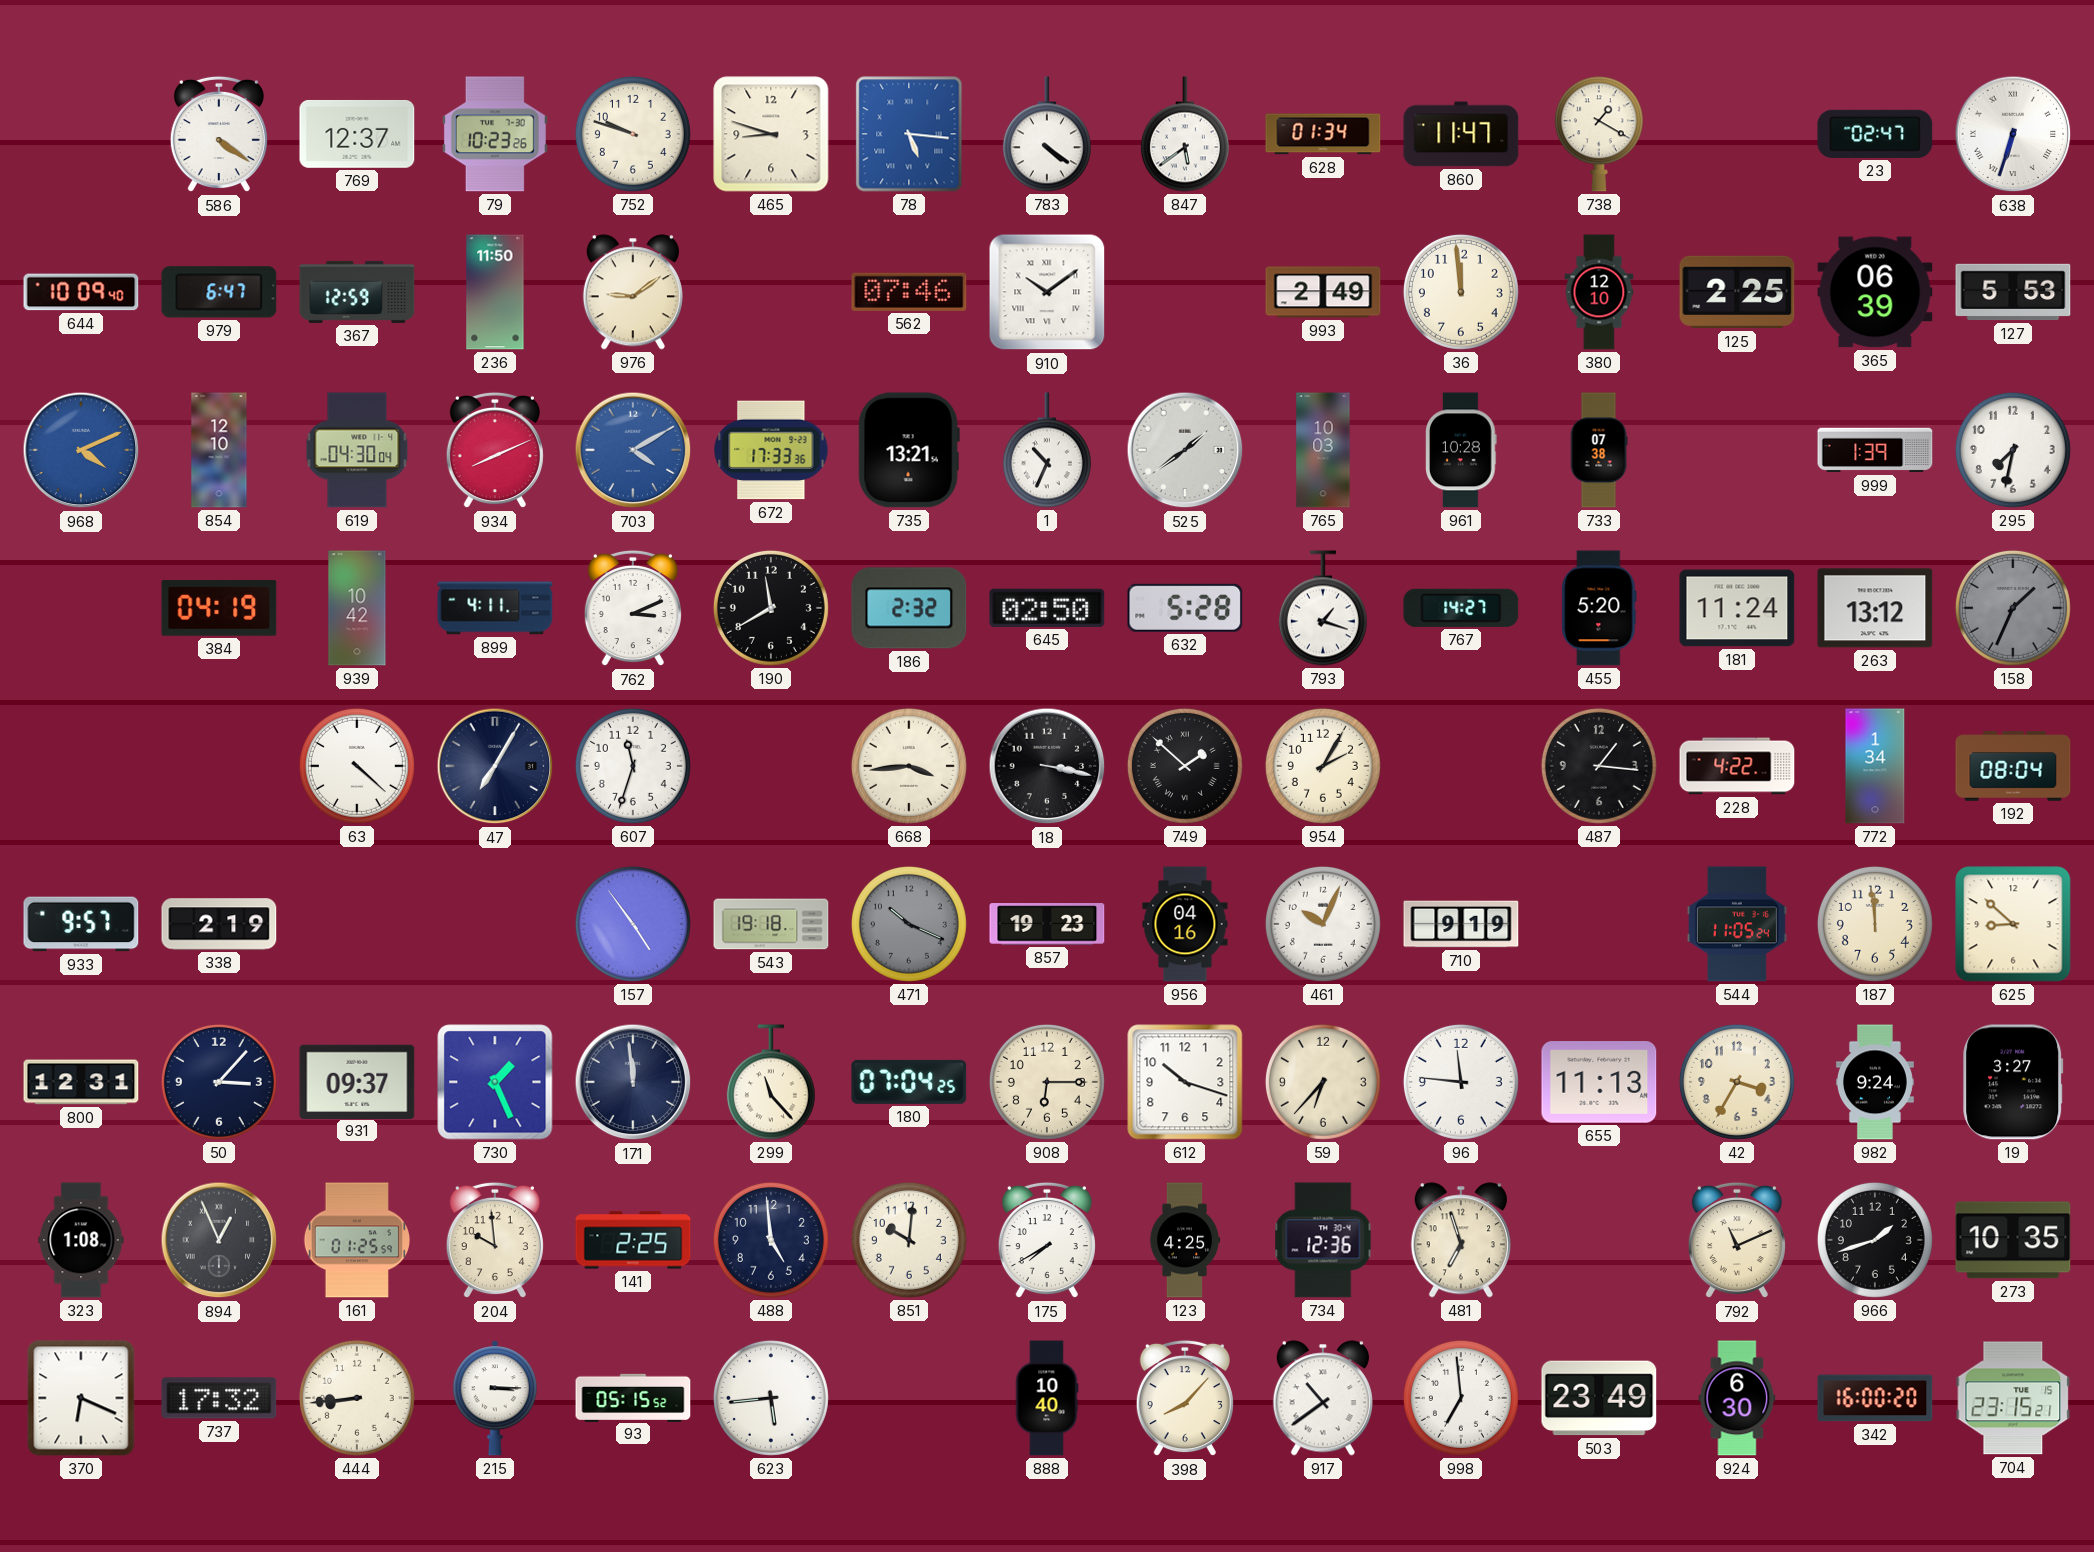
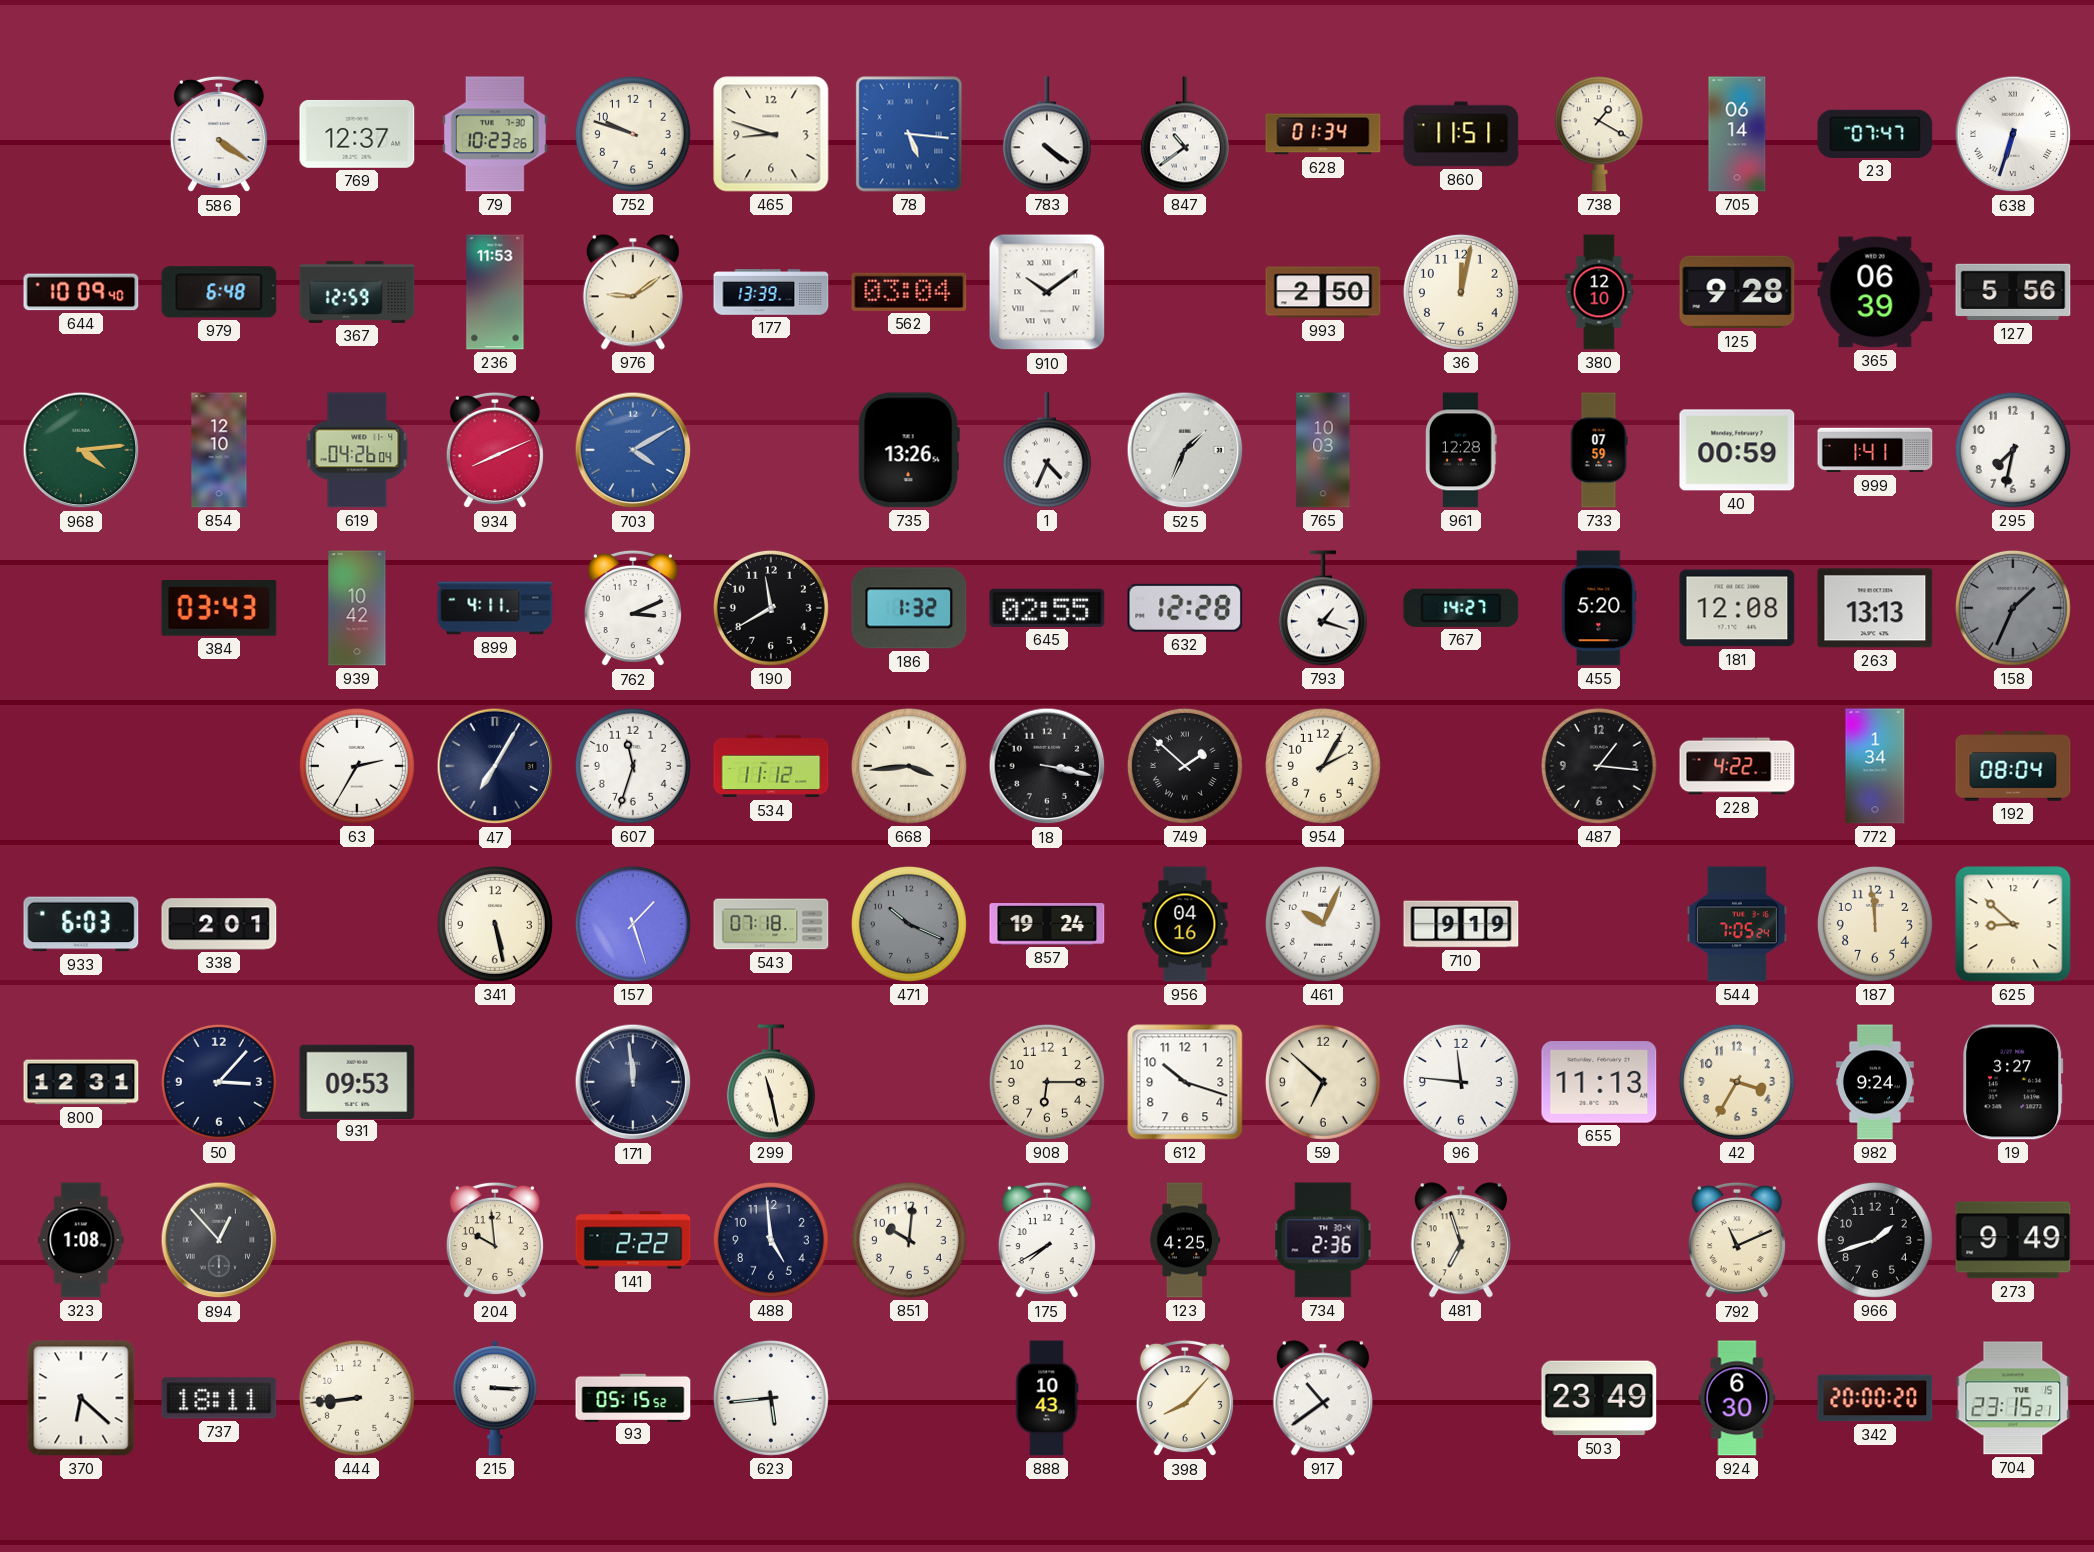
847: 5:39 -> 10:39 (1185, 134)
860: 11:47 -> 11:51 (1461, 134)
705: none -> 06:14 (1737, 134)
23: 02:47 -> 07:47 (1875, 134)
979: 6:47 -> 6:48 (219, 292)
236: 11:50 -> 11:53 (495, 292)
177: none -> 13:39 (771, 292)
562: 07:46 -> 03:04 (909, 292)
993: 2:49 -> 2:50 (1323, 292)
36: 11:59 -> 12:02 (1461, 292)
125: 2:25 -> 9:28 (1737, 292)
127: 5:53 -> 5:56 (2013, 292)
968: 4:11 -> 4:14 (81, 450)
968 dial: blue -> green (81, 450)
619: 04:30 -> 04:26 (357, 450)
672: 17:33 -> none (771, 450)
735: 13:21 -> 13:26 (909, 450)
1: 10:34 -> 4:34 (1047, 450)
525: 1:39 -> 1:34 (1185, 450)
961: 10:28 -> 12:28 (1461, 450)
733: 07:38 -> 07:59 (1599, 450)
40: none -> 00:59 (1737, 450)
999: 1:39 -> 1:41 (1875, 450)
384: 04:19 -> 03:43 (219, 608)
186: 2:32 -> 1:32 (909, 608)
645: 02:50 -> 02:55 (1047, 608)
632: 5:28 -> 12:28 (1185, 608)
181: 11:24 -> 12:08 (1737, 608)
263: 13:12 -> 13:13 (1875, 608)
63: 4:22 -> 2:35 (357, 766)
534: none -> 11:12 (771, 766)
933: 9:57 -> 6:03 (81, 924)
338: 2:19 -> 2:01 (219, 924)
341: none -> 5:28 (495, 924)
157: 4:54 -> 1:27 (633, 924)
543: 19:18 -> 07:18 (771, 924)
857: 19:23 -> 19:24 (1047, 924)
544: 11:05 -> 7:05 (1737, 924)
931: 09:37 -> 09:53 (357, 1081)
730: 1:26 -> none (495, 1082)
299: 11:23 -> 11:28 (771, 1082)
180: 07:04 -> none (909, 1082)
59: 6:37 -> 6:52 (1323, 1082)
894: 12:56 -> 12:53 (219, 1240)
161: 01:25 -> none (356, 1240)
141: 2:25 -> 2:22 (633, 1240)
734: 12:36 -> 2:36 (1323, 1240)
273: 10:35 -> 9:49 (2013, 1240)
370: 6:19 -> 6:22 (81, 1398)
737: 17:32 -> 18:11 (219, 1398)
888: 10:40 -> 10:43 (1047, 1398)
998: 6:59 -> none (1461, 1398)
342: 16:00 -> 20:00 (1875, 1398)
